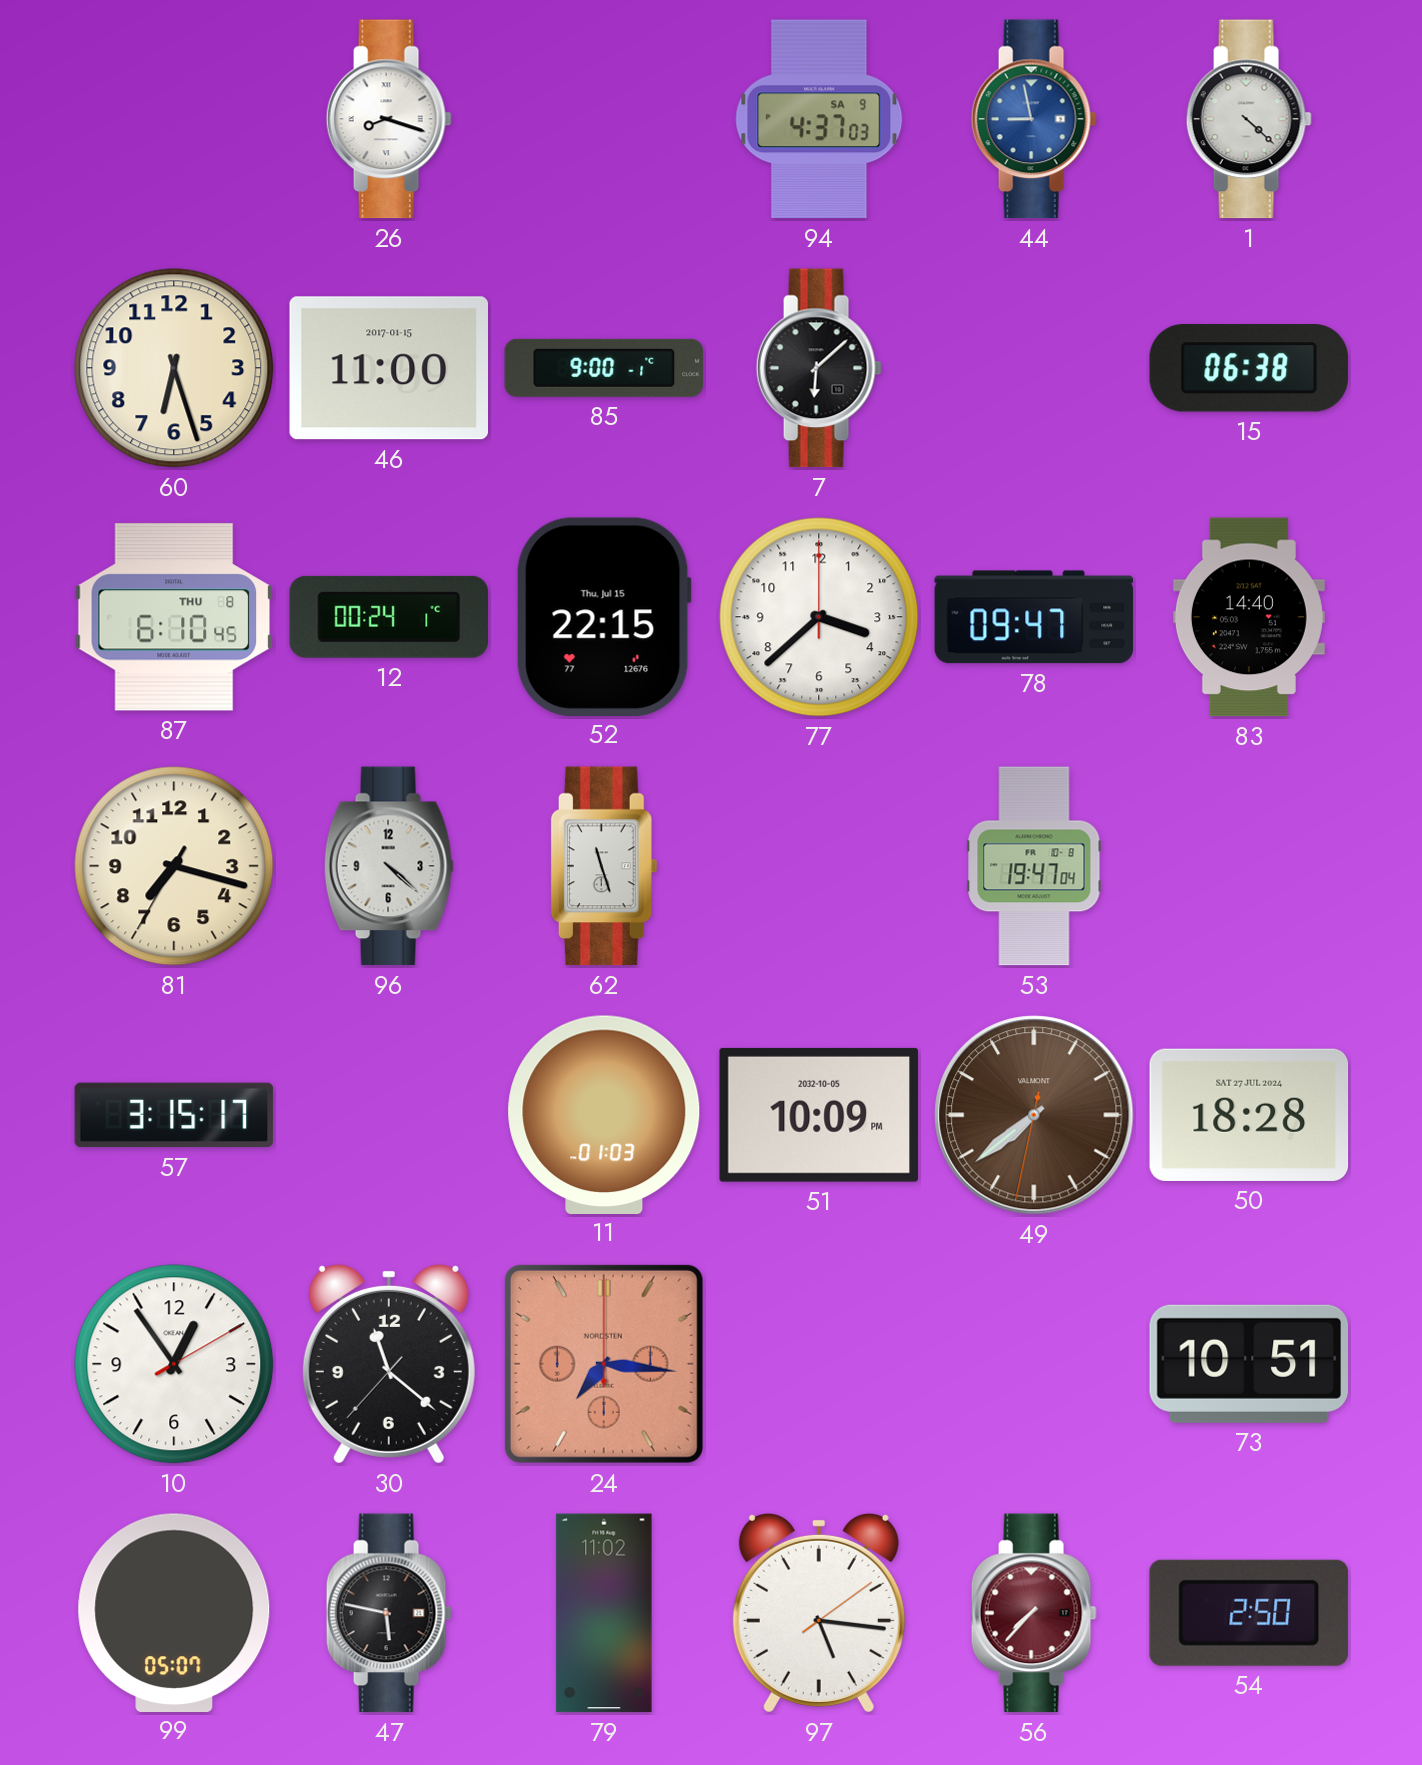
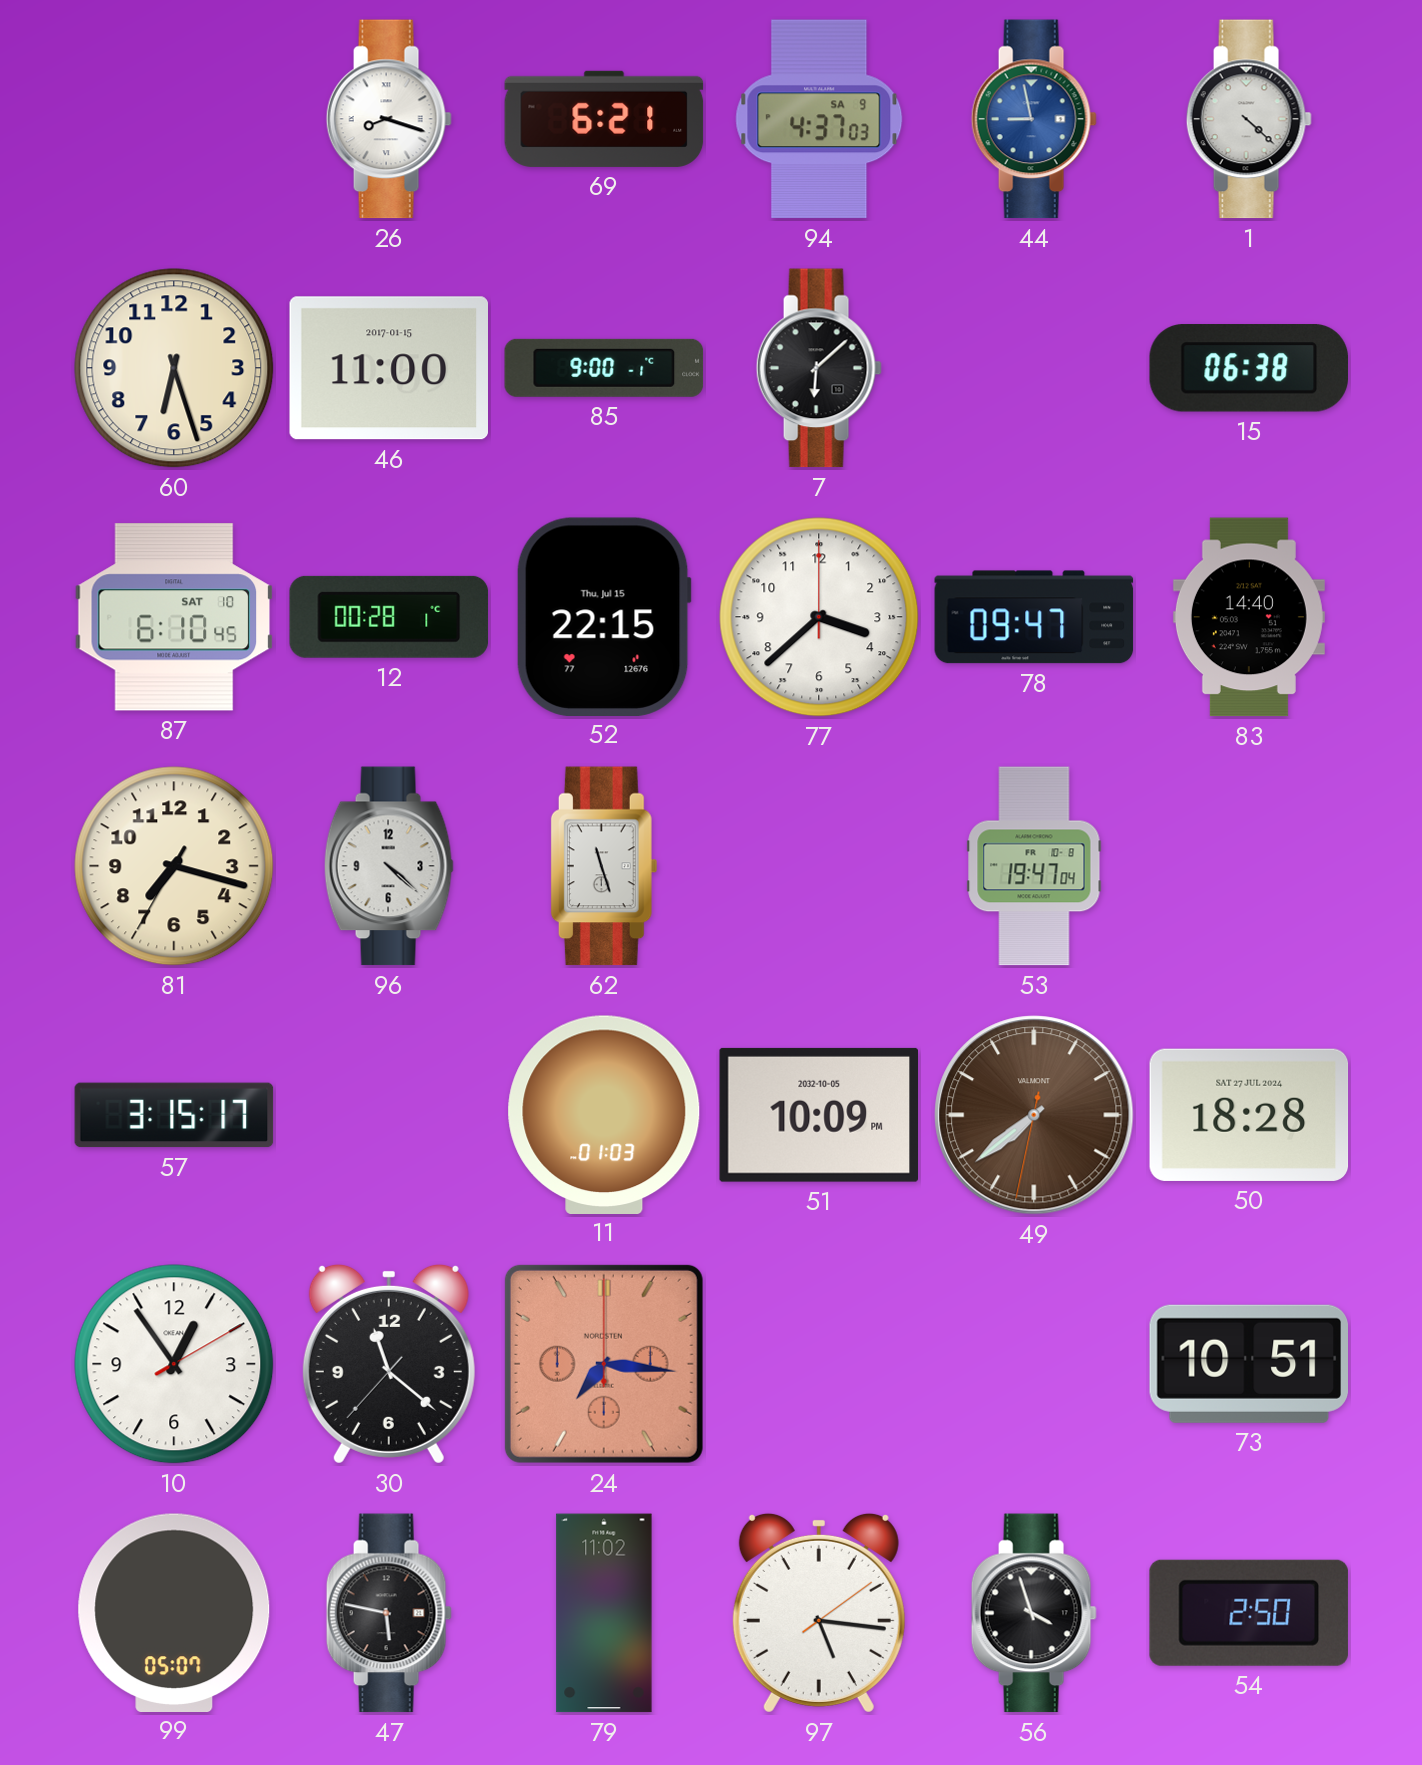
69: none -> 6:21 (604, 119)
87 date: THU 8 -> SAT 10 (174, 617)
12: 00:24 -> 00:28 (389, 617)
56: 7:37 -> 3:57 (1034, 1613)
56 dial: burgundy -> black (1034, 1613)
